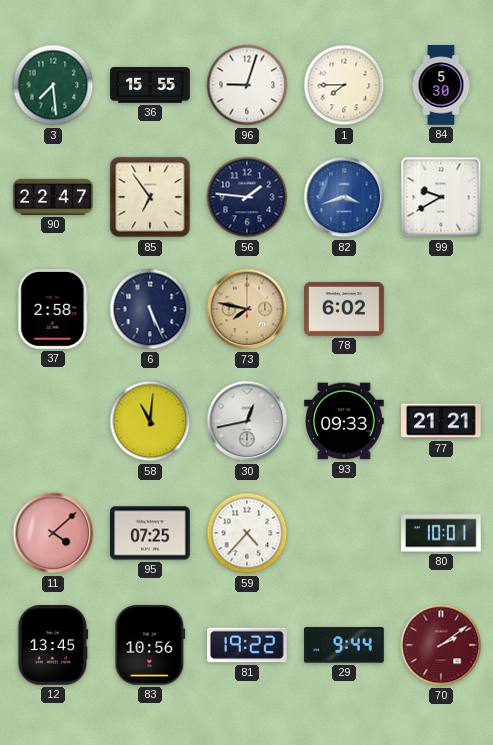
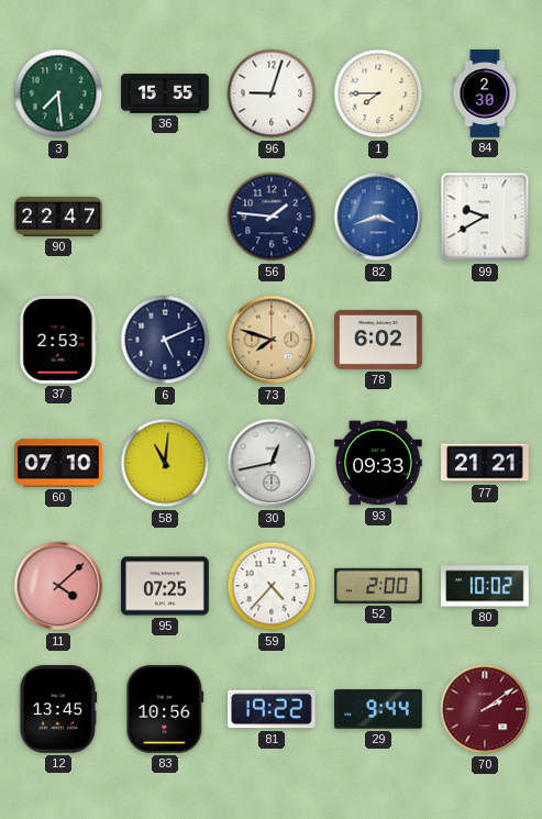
84: 5:30 -> 2:30 (485, 93)
85: 6:54 -> none (150, 197)
37: 2:58 -> 2:53 (58, 341)
6: 5:26 -> 5:11 (165, 340)
73: 7:47 -> 7:48 (272, 340)
60: none -> 07:10 (58, 463)
52: none -> 2:00 (379, 586)
80: 10:01 -> 10:02 (486, 586)
